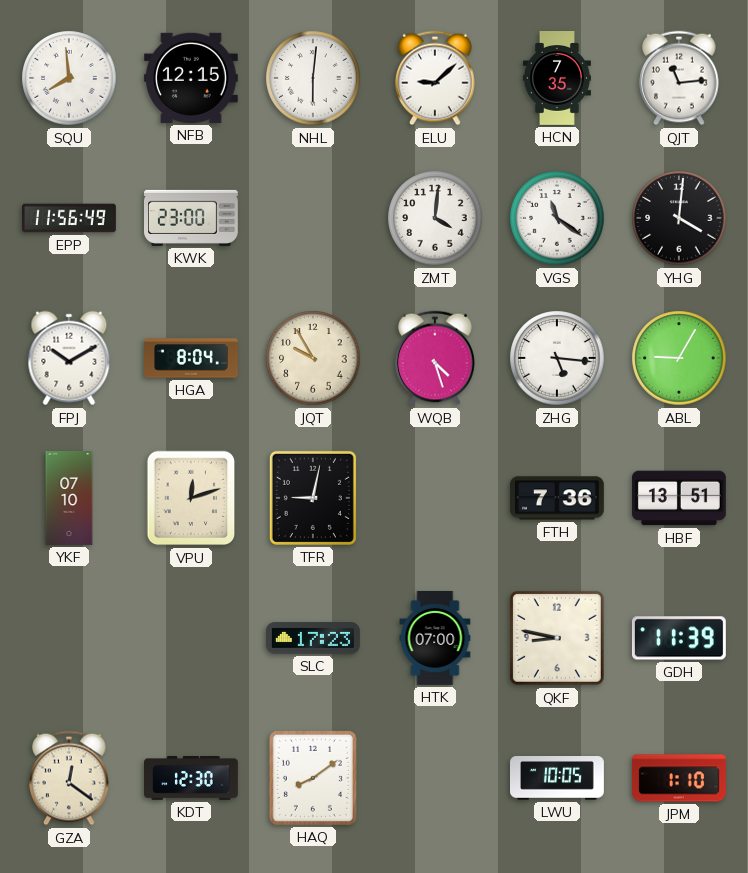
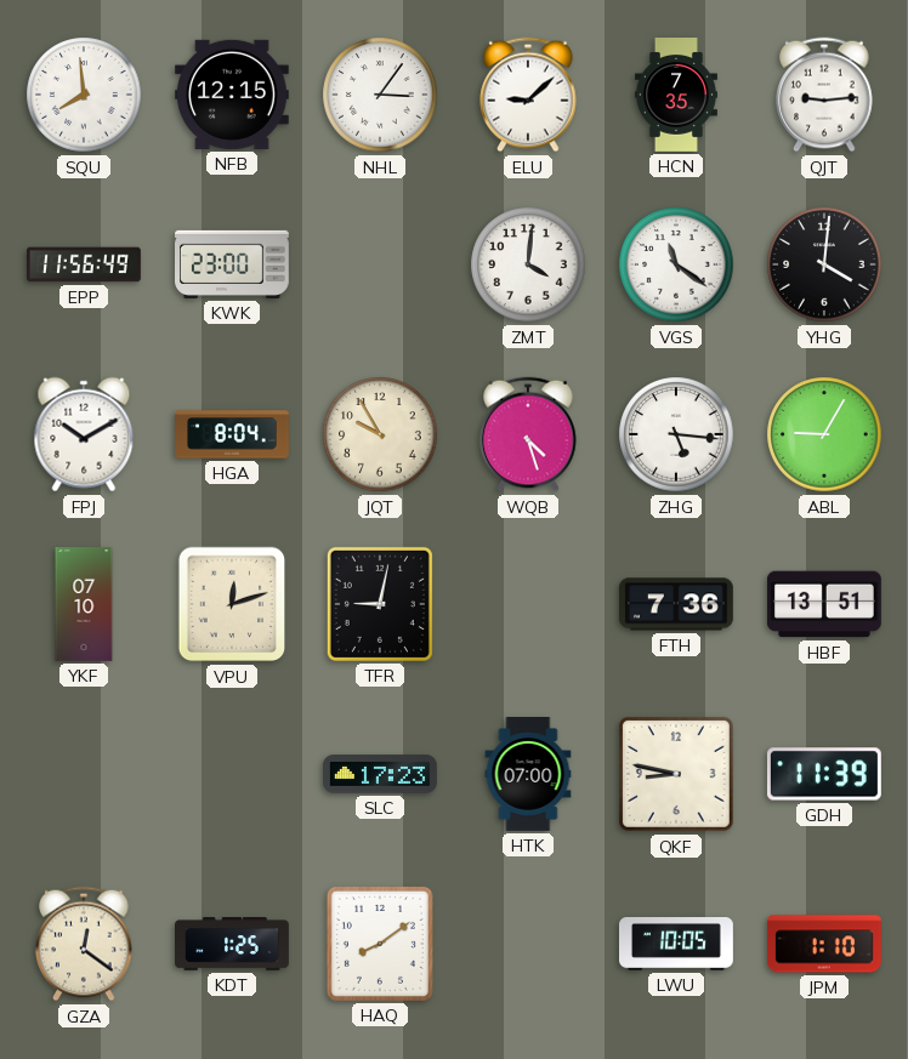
NHL: 6:01 -> 3:06 (380, 95)
QJT: 11:14 -> 9:14 (824, 95)
KDT: 12:30 -> 1:25 (233, 944)
